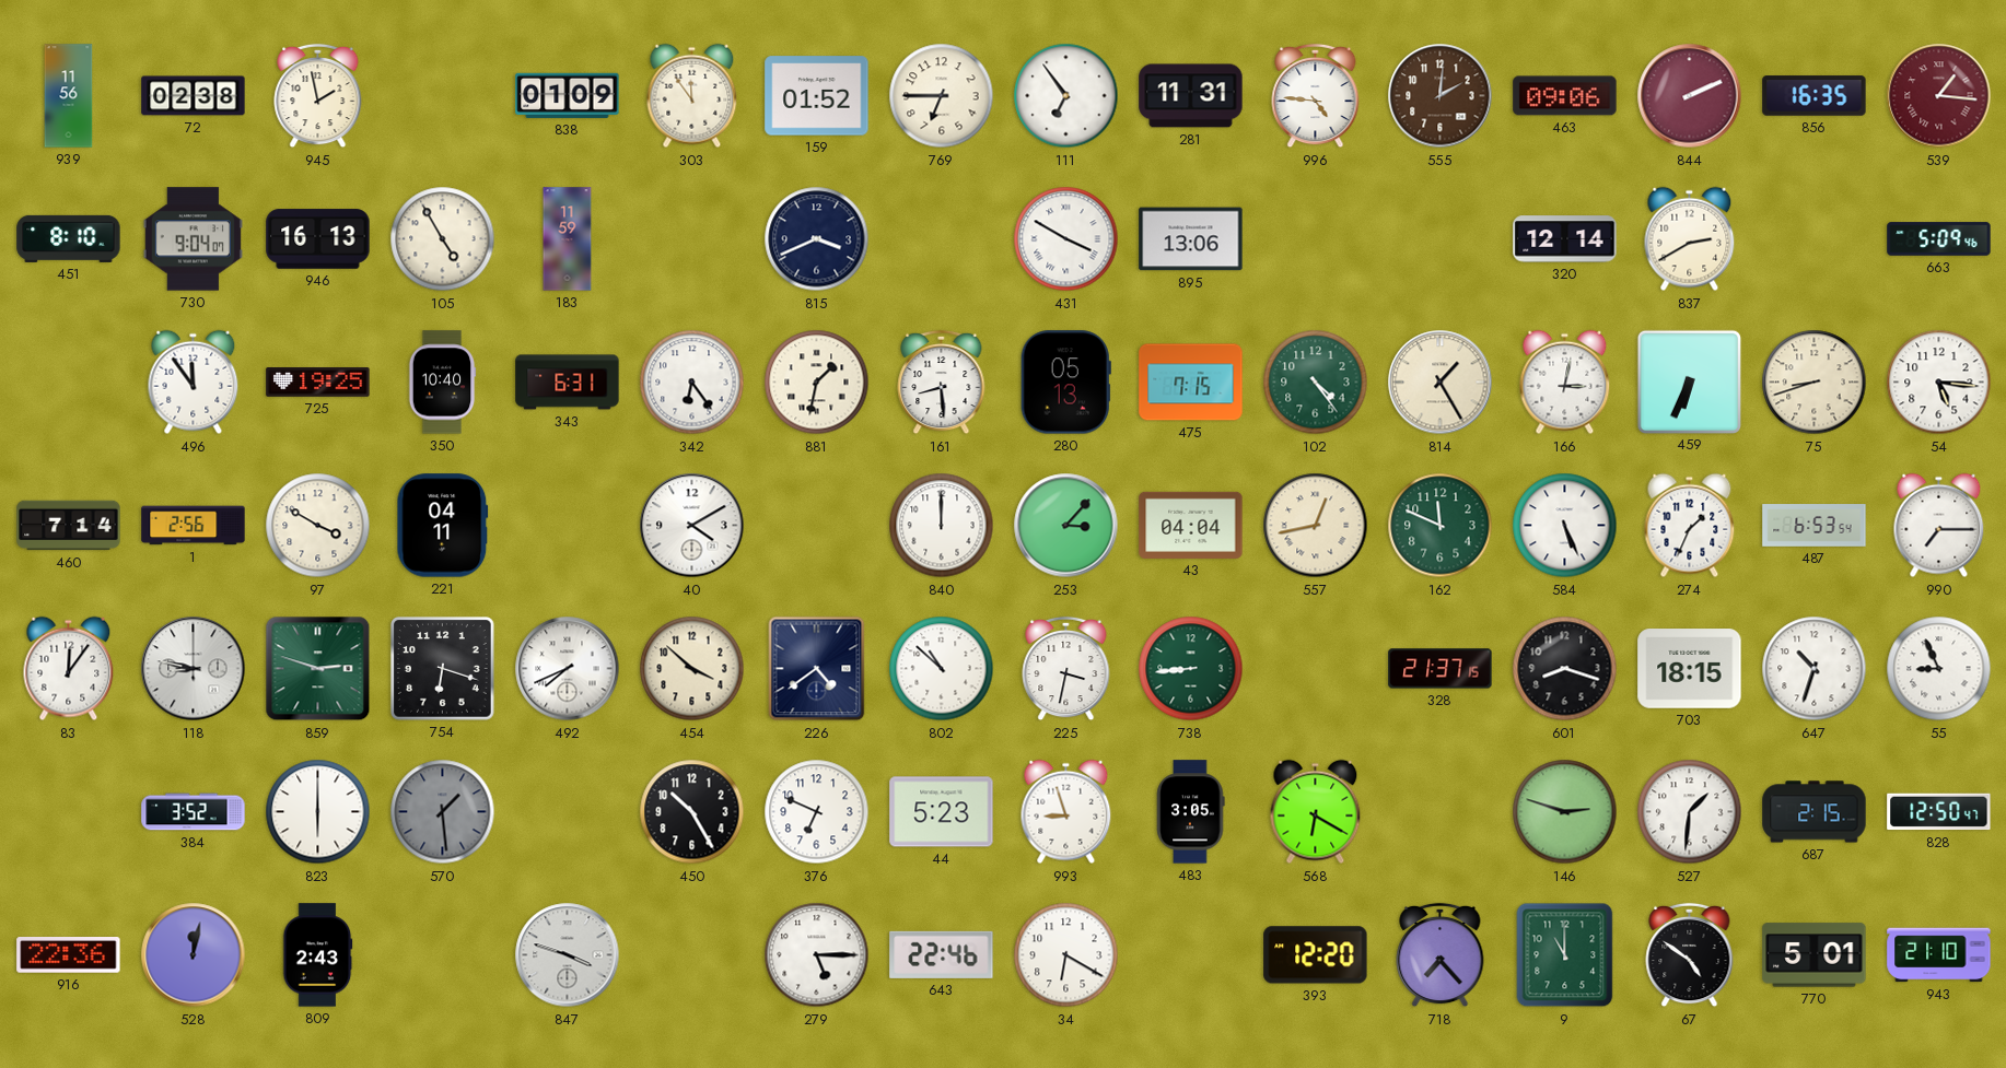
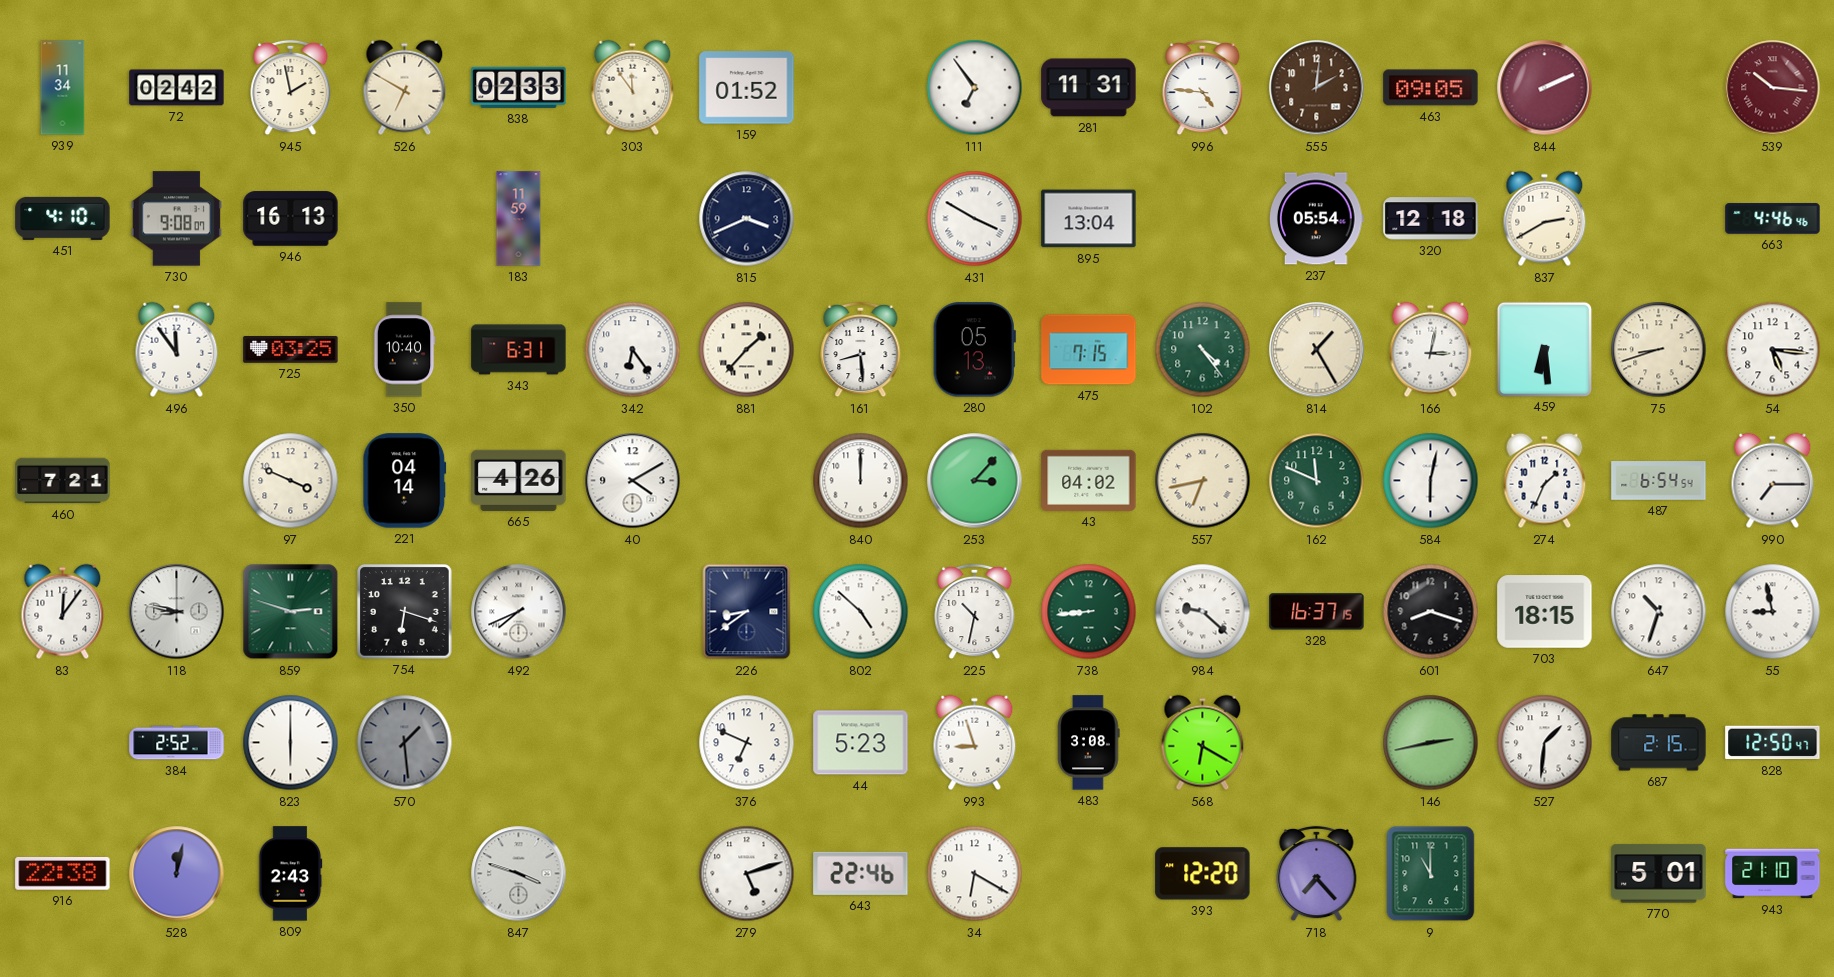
939: 11:56 -> 11:34 (63, 88)
72: 02:38 -> 02:42 (177, 88)
526: none -> 6:50 (405, 88)
838: 01:09 -> 02:33 (519, 87)
769: 6:45 -> none (942, 96)
463: 09:06 -> 09:05 (1431, 88)
856: 16:35 -> none (1815, 96)
539: 1:16 -> 10:16 (1773, 88)
451: 8:10 -> 4:10 (63, 218)
730: 9:04 -> 9:08 (176, 219)
105: 4:55 -> none (443, 239)
895: 13:06 -> 13:04 (1089, 219)
237: none -> 05:54 (1317, 219)
320: 12:14 -> 12:18 (1431, 219)
663: 5:09 -> 4:46 (1773, 219)
725: 19:25 -> 03:25 (291, 350)
881: 1:32 -> 1:37 (747, 350)
459: 6:34 -> 6:29 (1544, 349)
460: 7:14 -> 7:21 (63, 481)
1: 2:56 -> none (194, 526)
97: 3:50 -> 3:49 (291, 481)
221: 04:11 -> 04:14 (405, 481)
665: none -> 4:26 (519, 480)
43: 04:04 -> 04:02 (1089, 480)
557: 12:43 -> 6:43 (1203, 481)
584: 5:26 -> 6:02 (1431, 481)
487: 6:53 -> 6:54 (1659, 481)
454: 3:52 -> none (692, 669)
226: 4:39 -> 8:39 (747, 612)
802: 10:52 -> 4:52 (861, 612)
225: 3:32 -> 10:32 (975, 612)
984: none -> 9:22 (1203, 612)
328: 21:37 -> 16:37 (1317, 612)
55: 8:56 -> 8:58 (1773, 612)
384: 3:52 -> 2:52 (177, 743)
450: 10:25 -> none (692, 812)
483: 3:05 -> 3:08 (1089, 743)
146: 2:48 -> 2:43 (1431, 743)
916: 22:36 -> 22:38 (63, 874)
279: 5:15 -> 5:12 (747, 874)
67: 4:51 -> none (1690, 955)
